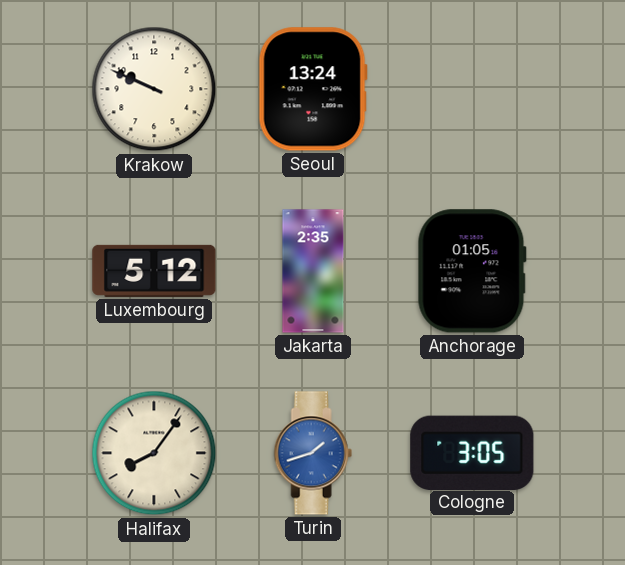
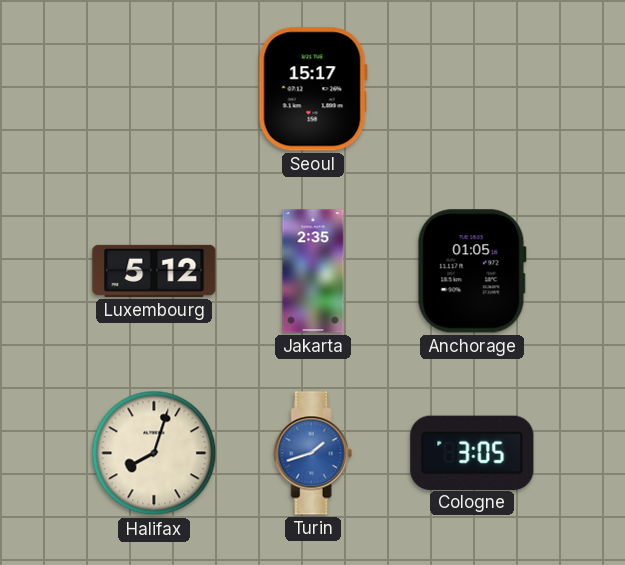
Krakow: 9:49 -> none (154, 89)
Seoul: 13:24 -> 15:17 (313, 89)
Halifax: 8:06 -> 8:03 (154, 453)
